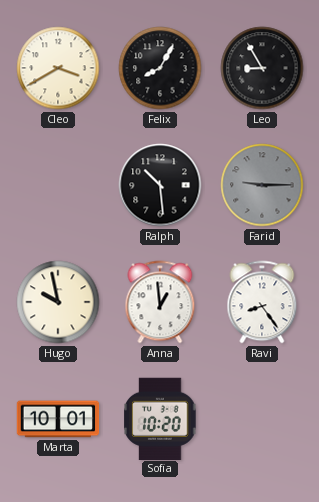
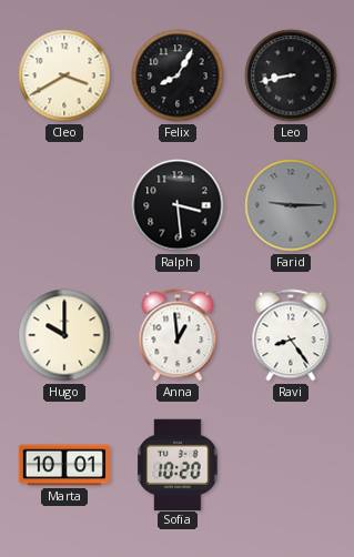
Leo: 8:55 -> 8:43 (291, 75)
Ralph: 10:29 -> 3:29 (178, 205)
Hugo: 9:58 -> 10:00 (64, 335)
